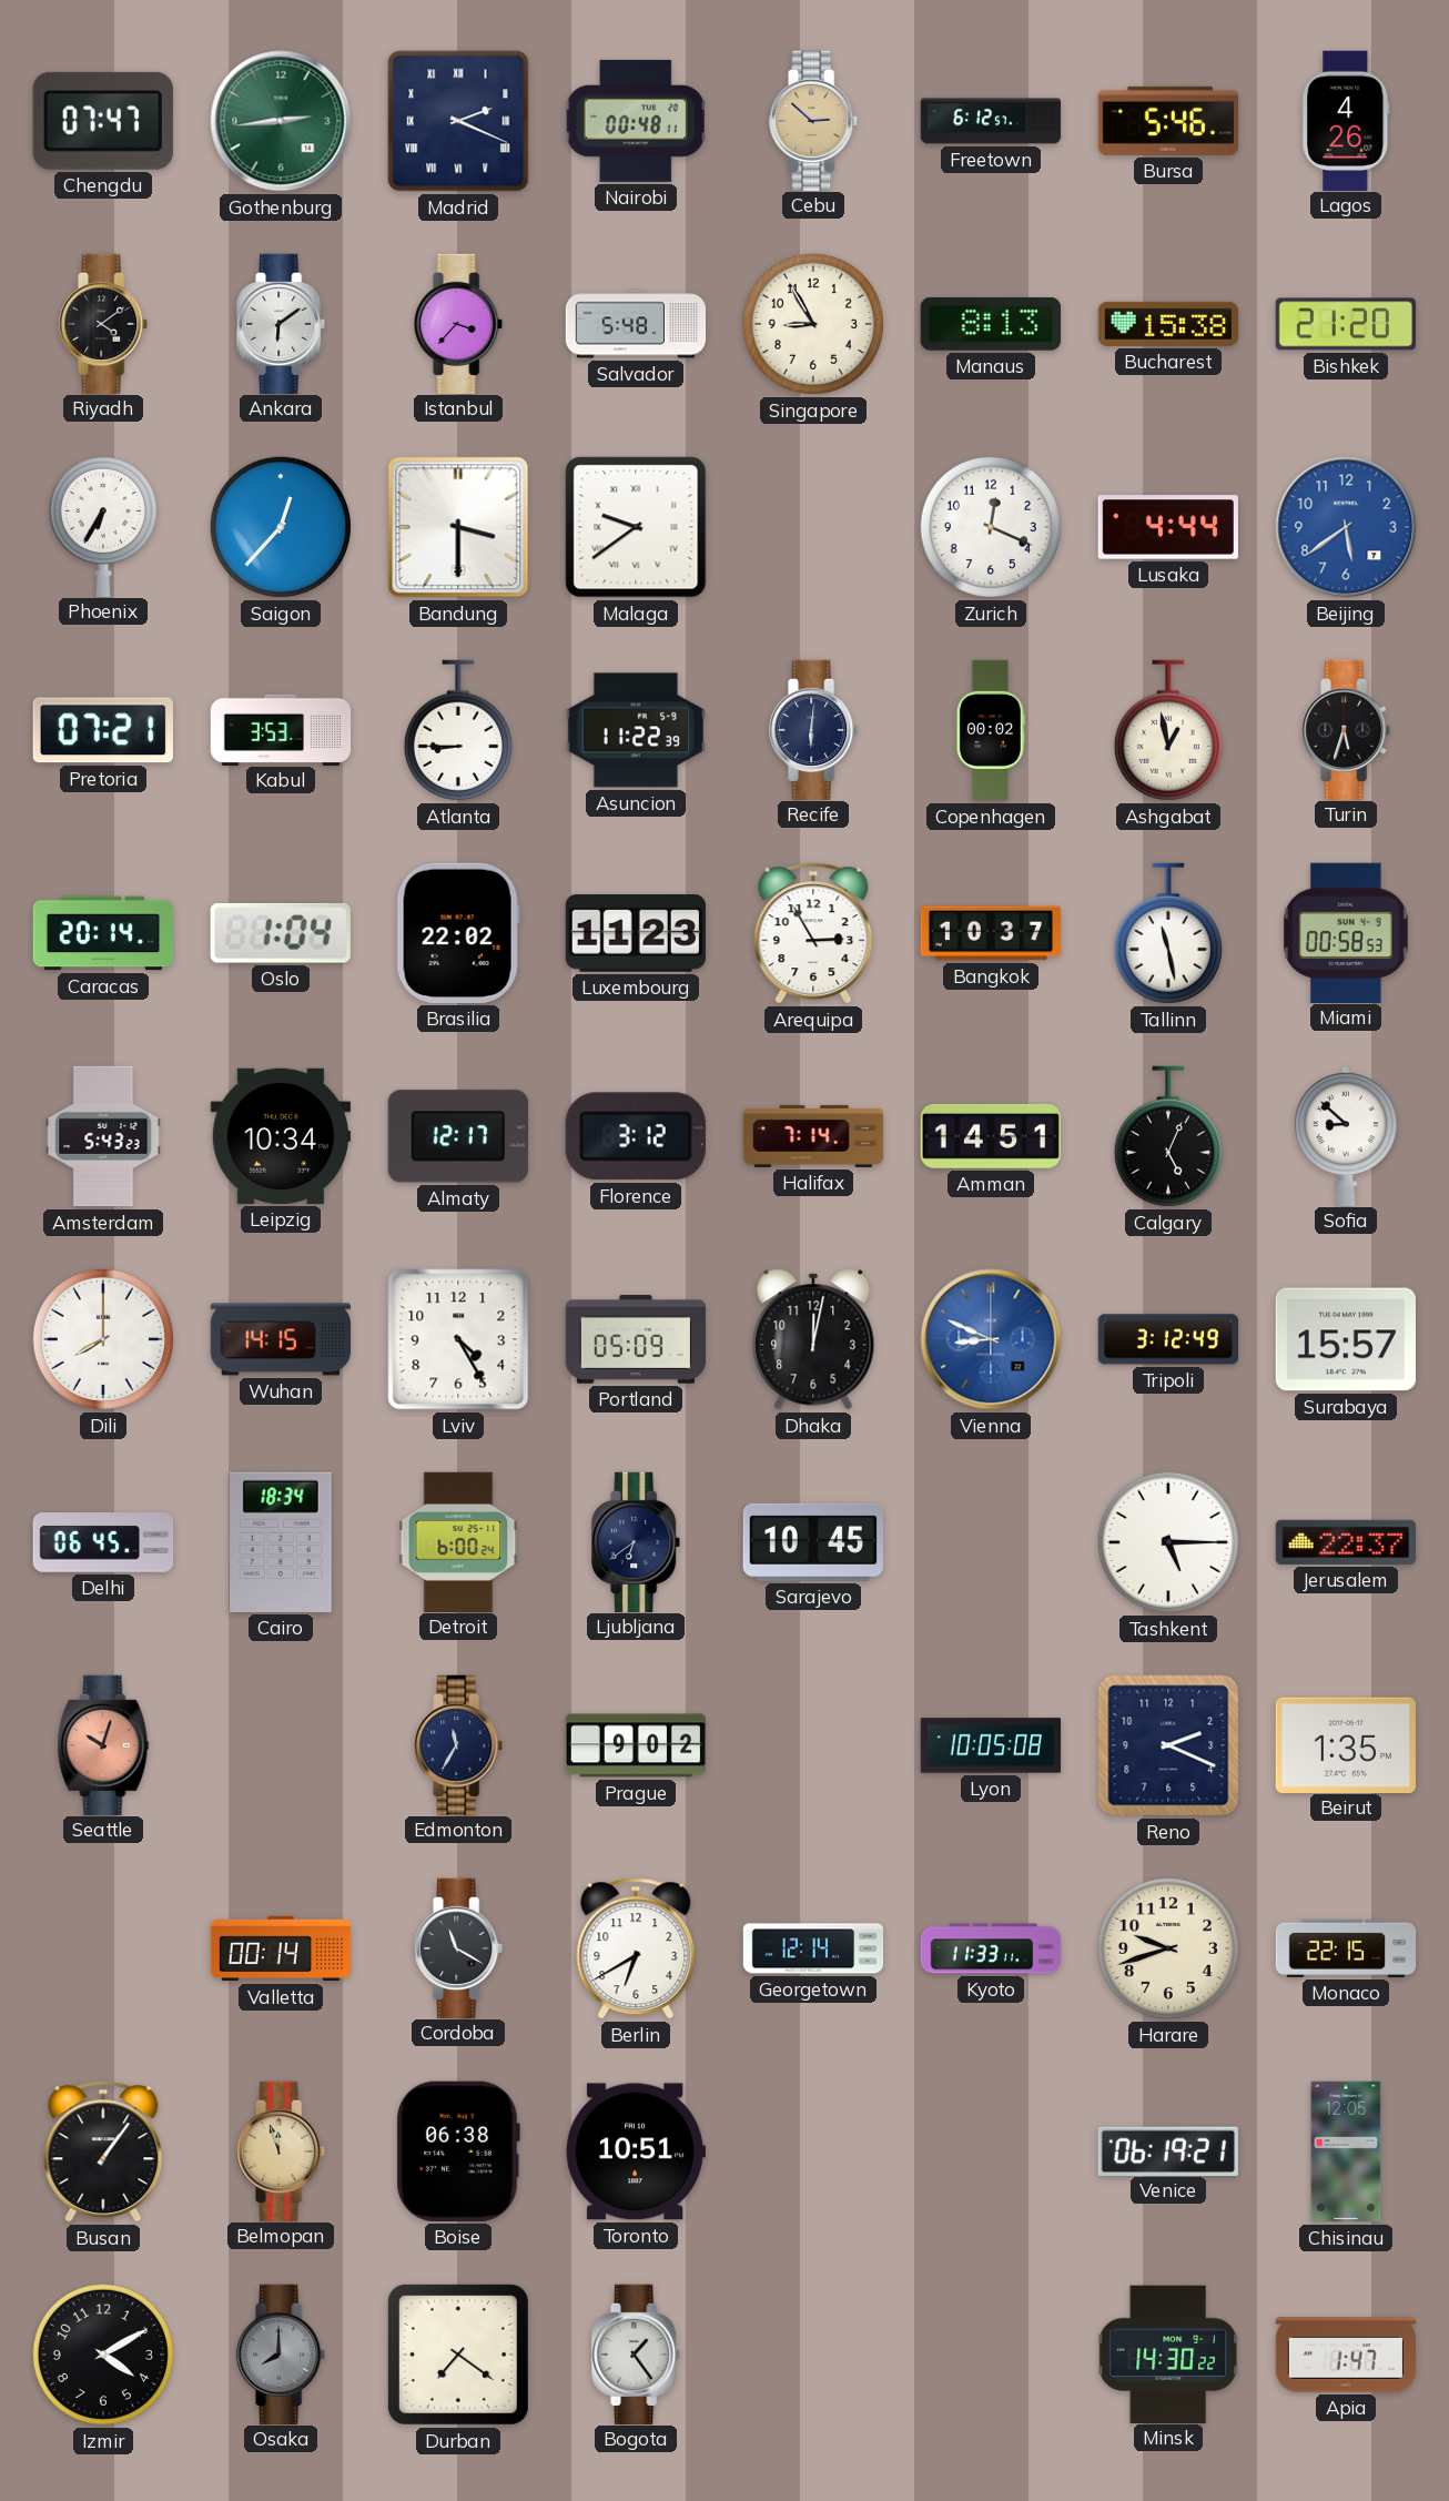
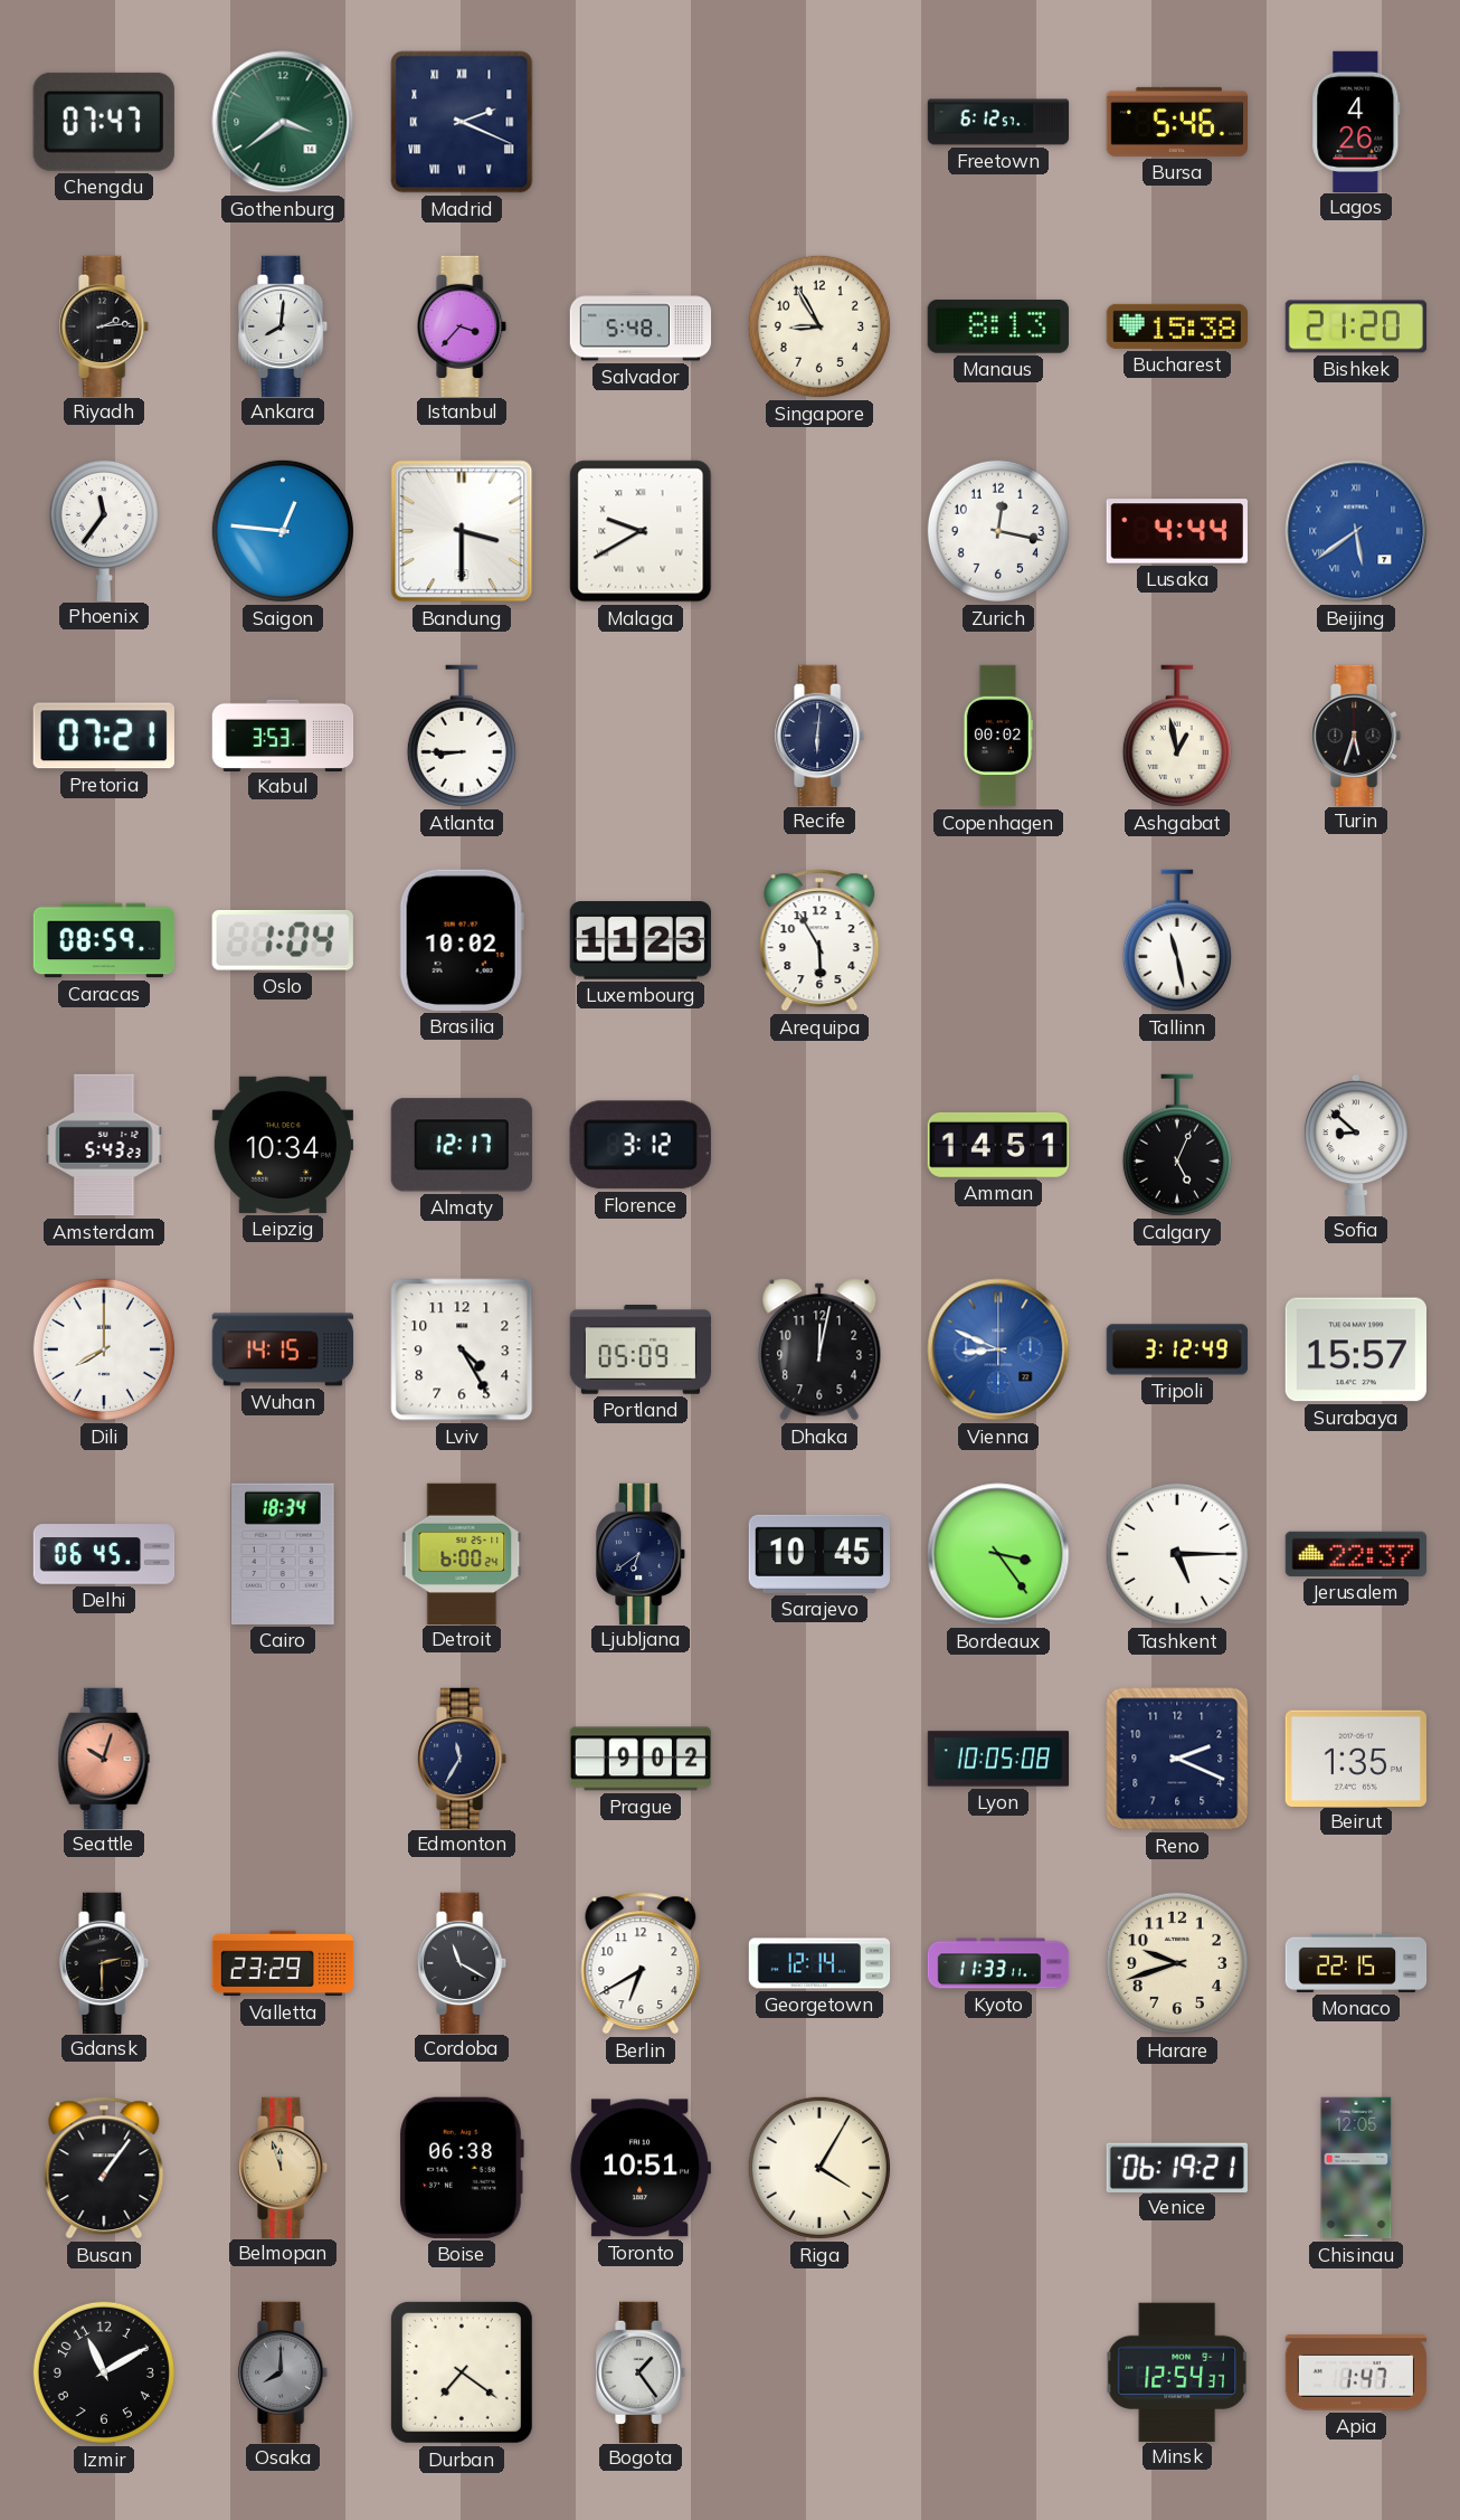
Gothenburg: 2:44 -> 3:39 (283, 122)
Nairobi: 00:48 -> none (636, 121)
Cebu: 2:52 -> none (814, 120)
Riyadh: 4:09 -> 2:14 (105, 325)
Ankara: 6:09 -> 8:01 (284, 325)
Phoenix: 6:35 -> 11:36 (104, 530)
Saigon: 12:37 -> 12:46 (283, 531)
Malaga: 9:39 -> 9:40 (641, 531)
Zurich: 12:19 -> 12:17 (998, 531)
Beijing numerals: Arabic -> Roman (1356, 531)
Asuncion: 11:22 -> none (636, 730)
Caracas: 20:14 -> 08:59 (104, 940)
Brasilia: 22:02 -> 10:02 (462, 940)
Arequipa: 2:55 -> 5:55 (819, 940)
Bangkok: 10:37 -> none (990, 933)
Miami: 00:58 -> none (1346, 932)
Halifax: 7:14 -> none (813, 1136)
Bordeaux: none -> 3:24 (998, 1554)
Gdansk: none -> 2:30 (105, 1962)
Valletta: 00:14 -> 23:29 (283, 1963)
Riga: none -> 4:05 (819, 2168)
Izmir: 4:10 -> 11:10 (104, 2372)
Minsk: 14:30 -> 12:54 (1177, 2371)
